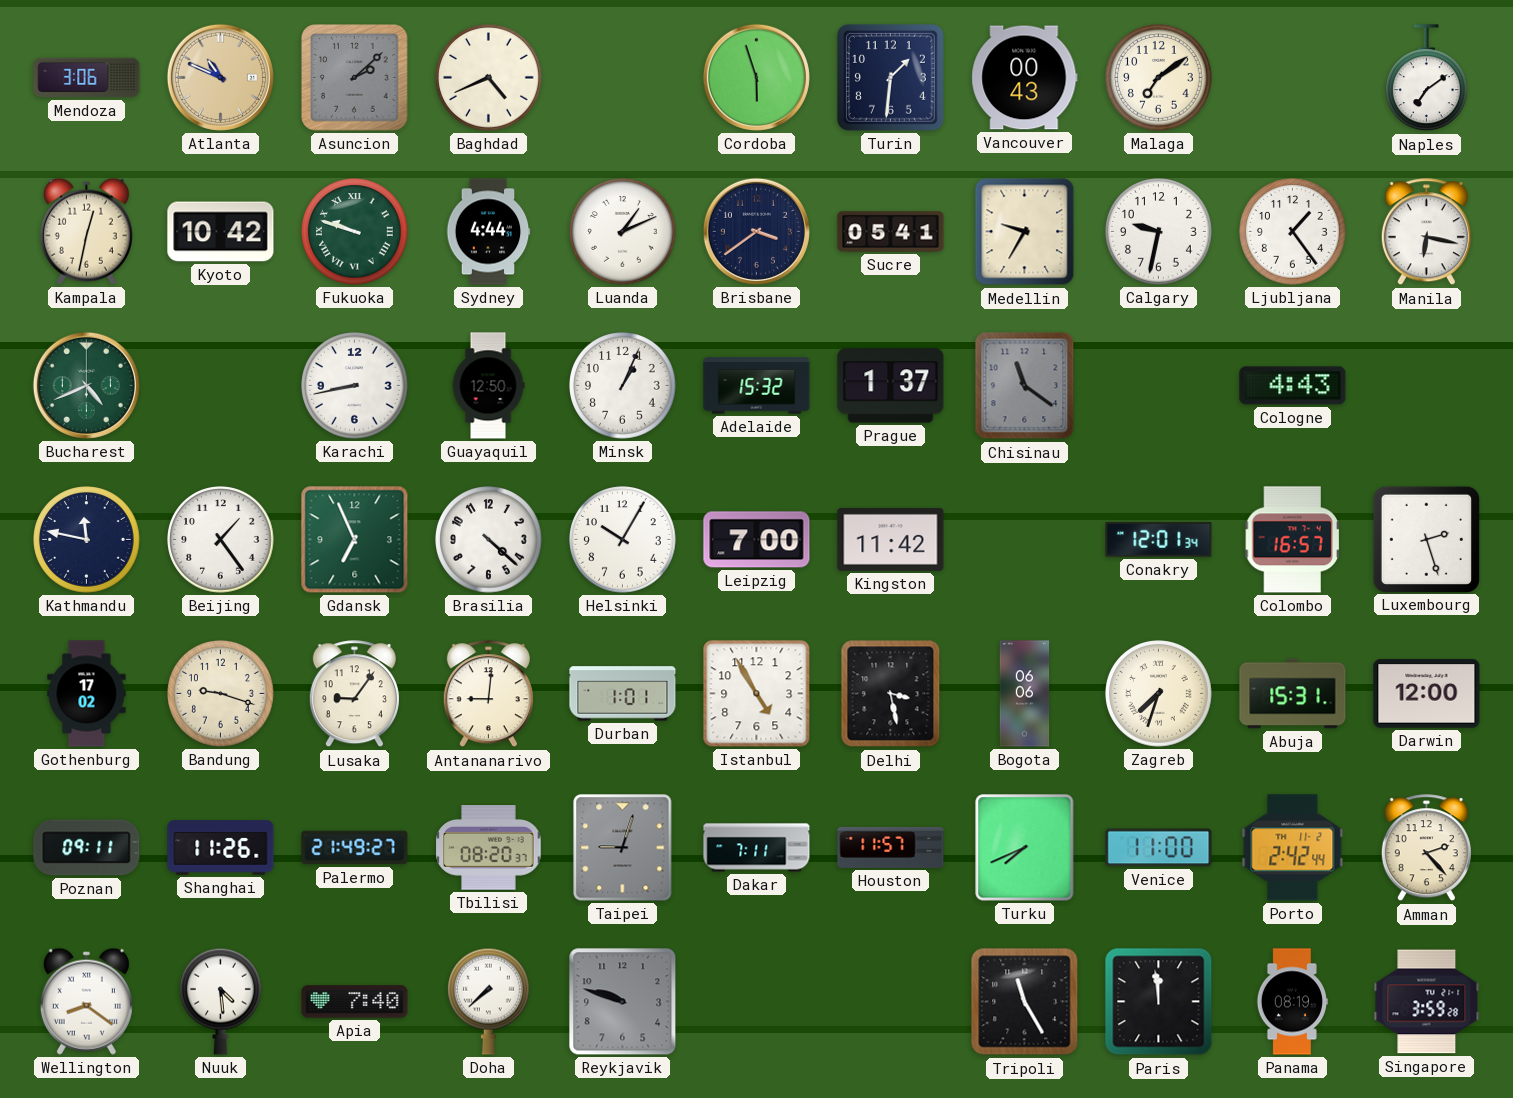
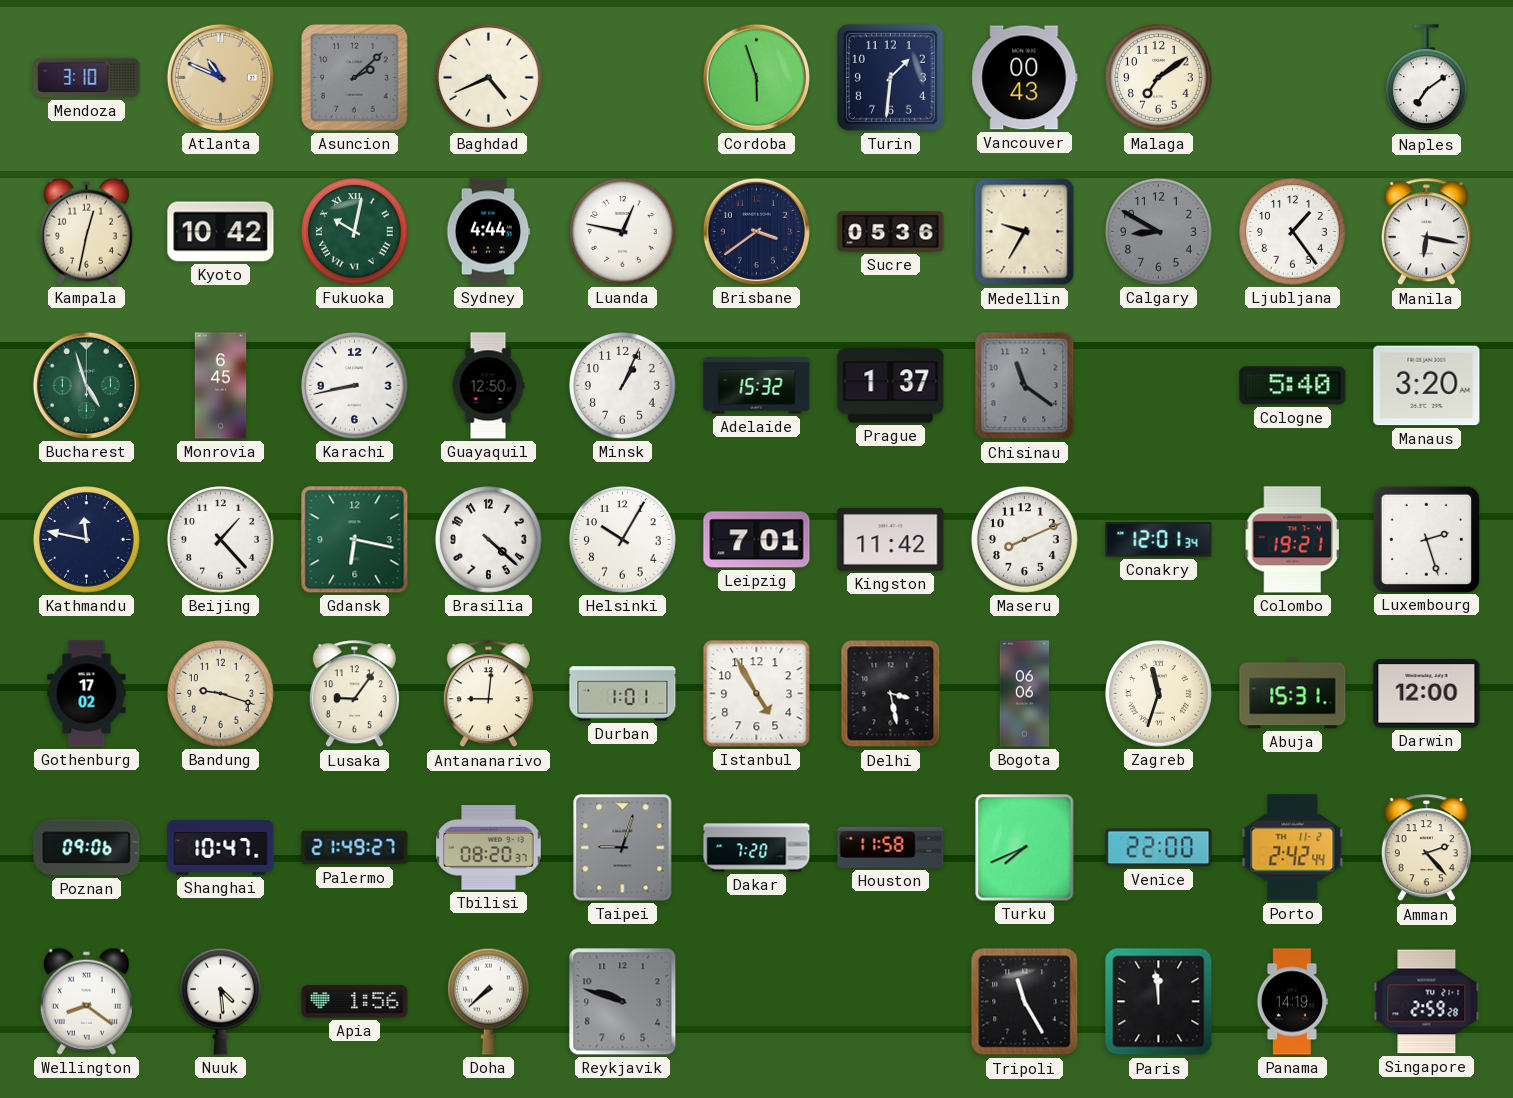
Mendoza: 3:06 -> 3:10 (87, 78)
Fukuoka: 9:48 -> 10:02 (355, 232)
Luanda: 1:11 -> 12:47 (623, 232)
Sucre: 05:41 -> 05:36 (891, 232)
Calgary: 9:32 -> 8:50 (1159, 232)
Calgary dial: white -> grey (1159, 232)
Bucharest: 4:41 -> 4:57 (86, 385)
Monrovia: none -> 6:45 (221, 386)
Cologne: 4:43 -> 5:40 (1293, 386)
Manaus: none -> 3:20 (1427, 386)
Beijing: 1:24 -> 1:23 (221, 540)
Gdansk: 6:56 -> 6:17 (355, 540)
Leipzig: 7:00 -> 7:01 (757, 540)
Maseru: none -> 8:11 (1025, 540)
Colombo: 16:57 -> 19:21 (1292, 540)
Zagreb: 7:33 -> 11:33 (1159, 694)
Poznan: 09:11 -> 09:06 (87, 848)
Shanghai: 11:26 -> 10:47 (221, 848)
Dakar: 7:11 -> 7:20 (757, 848)
Houston: 11:57 -> 11:58 (891, 847)
Venice: 11:00 -> 22:00 (1159, 848)
Apia: 7:40 -> 1:56 (355, 1002)
Panama: 08:19 -> 14:19 (1292, 1002)
Singapore: 3:59 -> 2:59 (1427, 1002)
